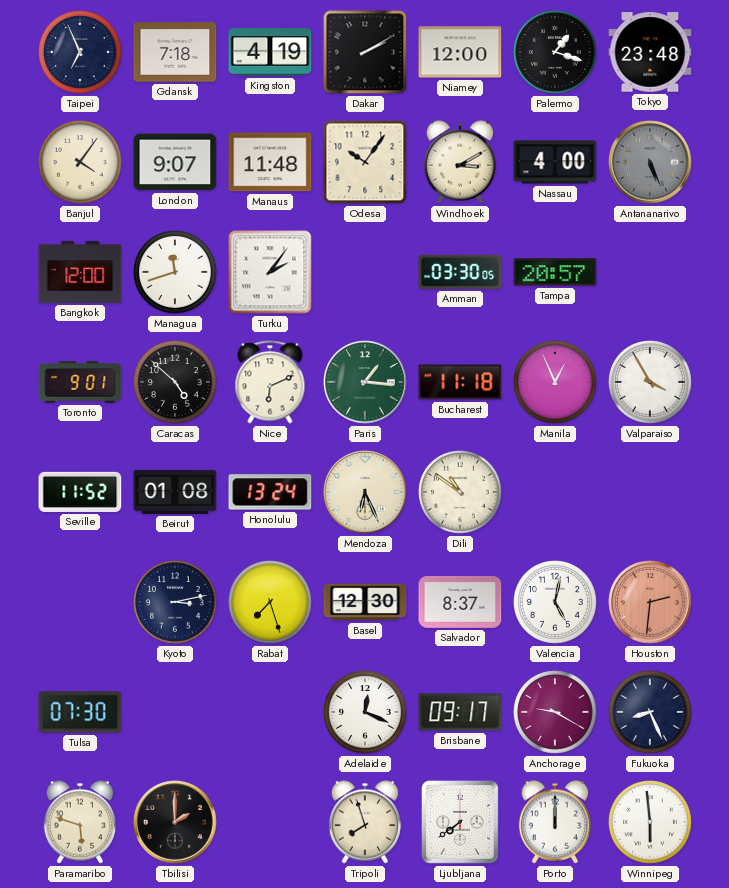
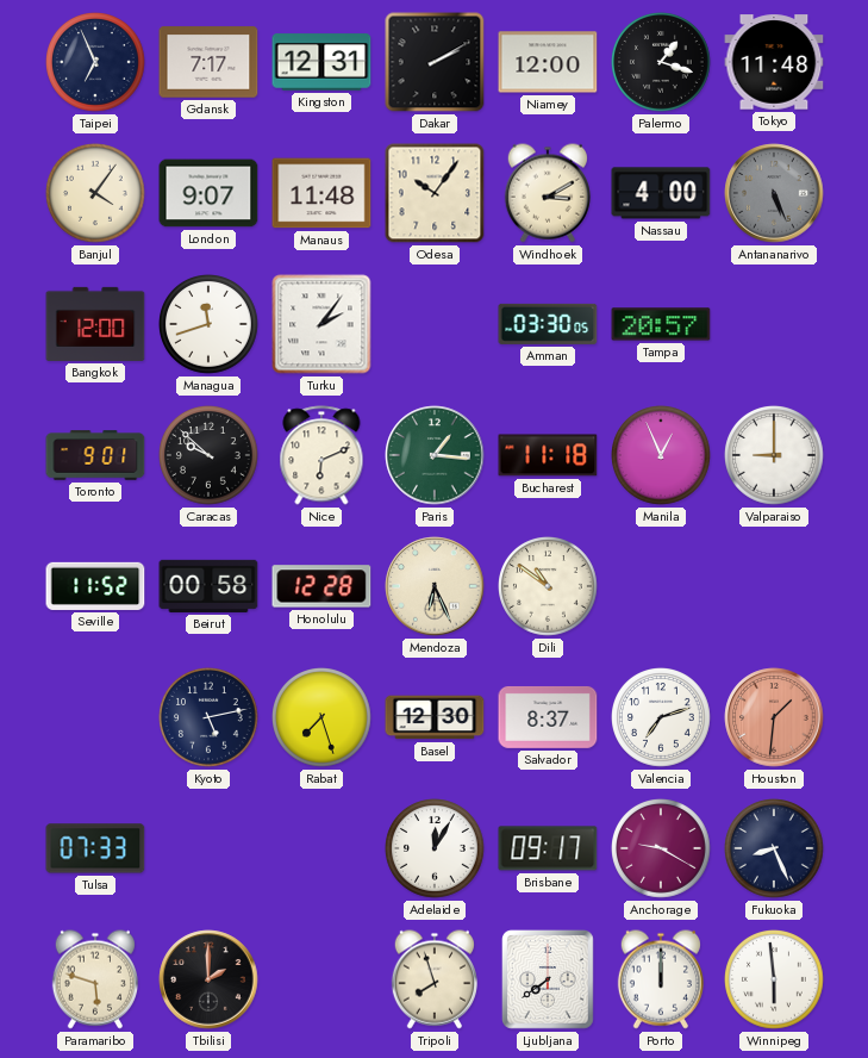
Gdansk: 7:18 -> 7:17 (208, 62)
Kingston: 4:19 -> 12:31 (321, 62)
Tokyo: 23:48 -> 11:48 (774, 62)
Caracas: 4:52 -> 9:52 (210, 456)
Valparaiso: 3:55 -> 9:00 (775, 456)
Beirut: 01:08 -> 00:58 (208, 586)
Honolulu: 13:24 -> 12:28 (321, 586)
Kyoto: 3:13 -> 5:13 (210, 718)
Valencia: 5:02 -> 7:12 (662, 718)
Houston: 2:31 -> 1:31 (774, 717)
Tulsa: 07:30 -> 07:33 (95, 848)
Adelaide: 12:19 -> 12:05 (436, 849)
